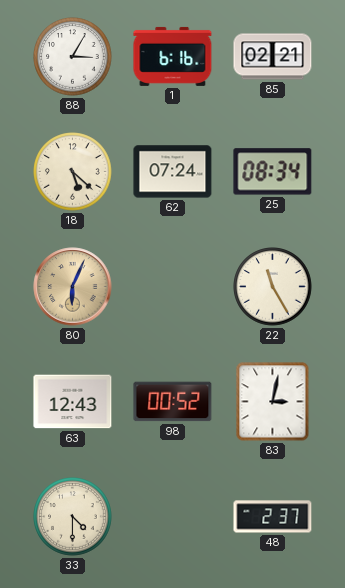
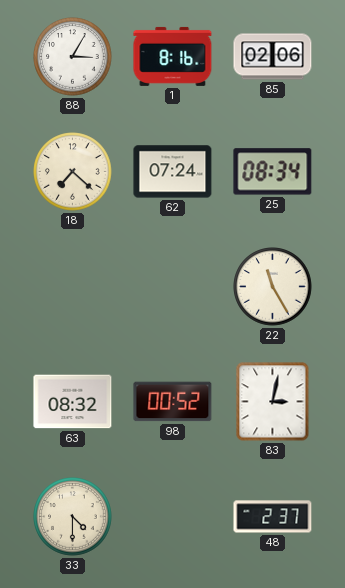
1: 6:16 -> 8:16 (173, 56)
85: 02:21 -> 02:06 (273, 57)
18: 5:22 -> 7:22 (73, 172)
80: 6:04 -> none (73, 287)
63: 12:43 -> 08:32 (73, 402)
